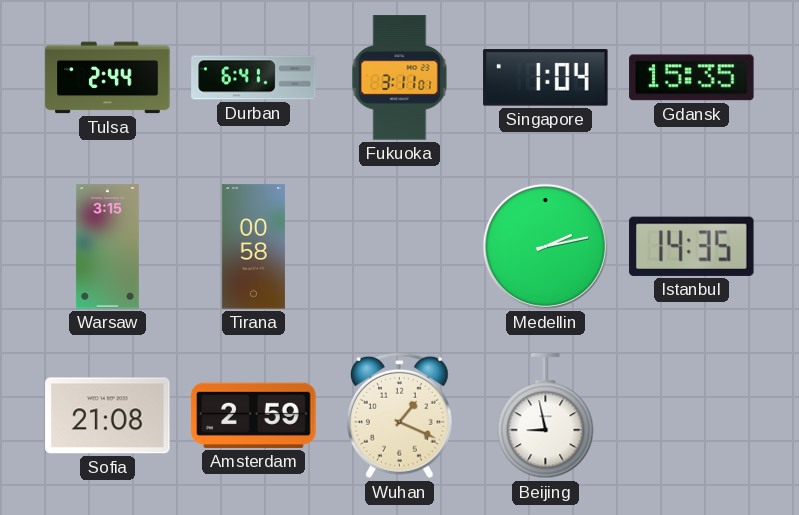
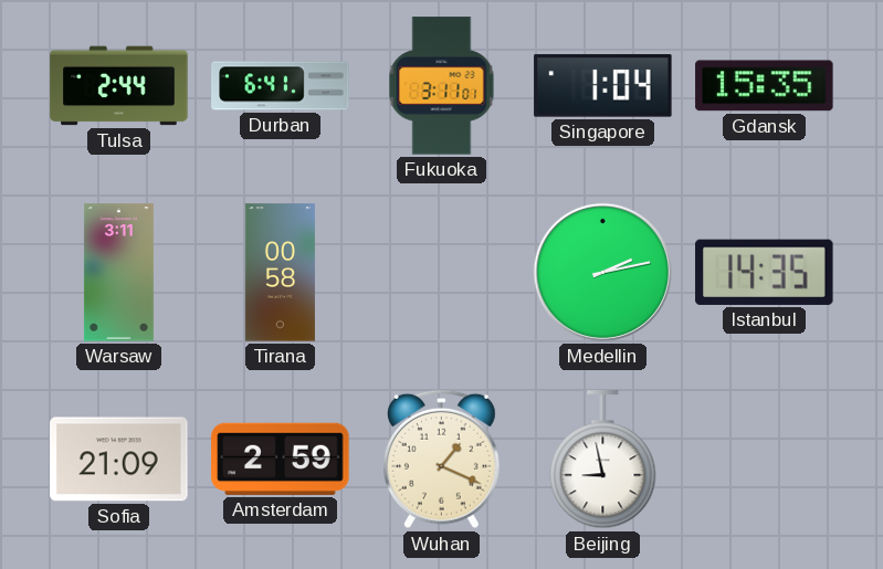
Warsaw: 3:15 -> 3:11 (118, 273)
Sofia: 21:08 -> 21:09 (119, 460)
